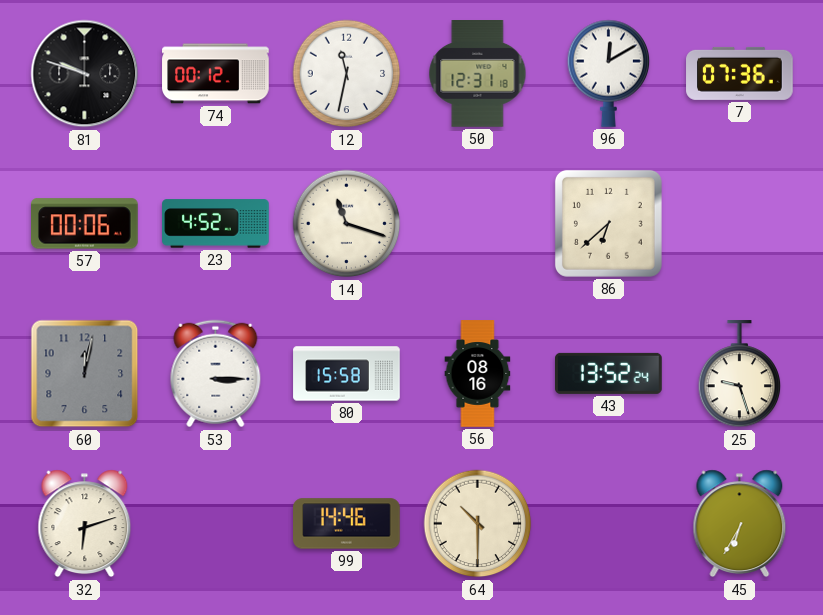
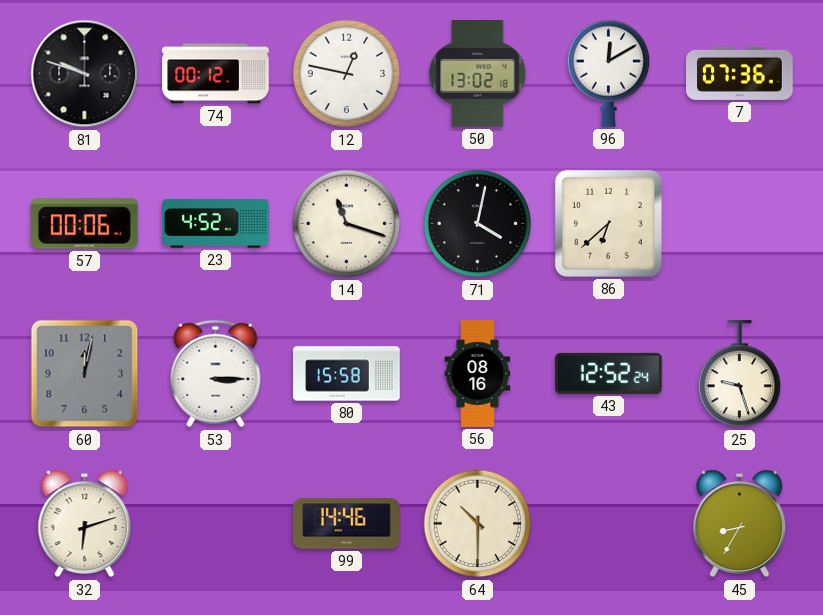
12: 11:32 -> 12:47 (347, 74)
50: 12:31 -> 13:02 (478, 74)
71: none -> 4:02 (478, 224)
43: 13:52 -> 12:52 (609, 373)
45: 6:35 -> 8:35 (740, 524)
